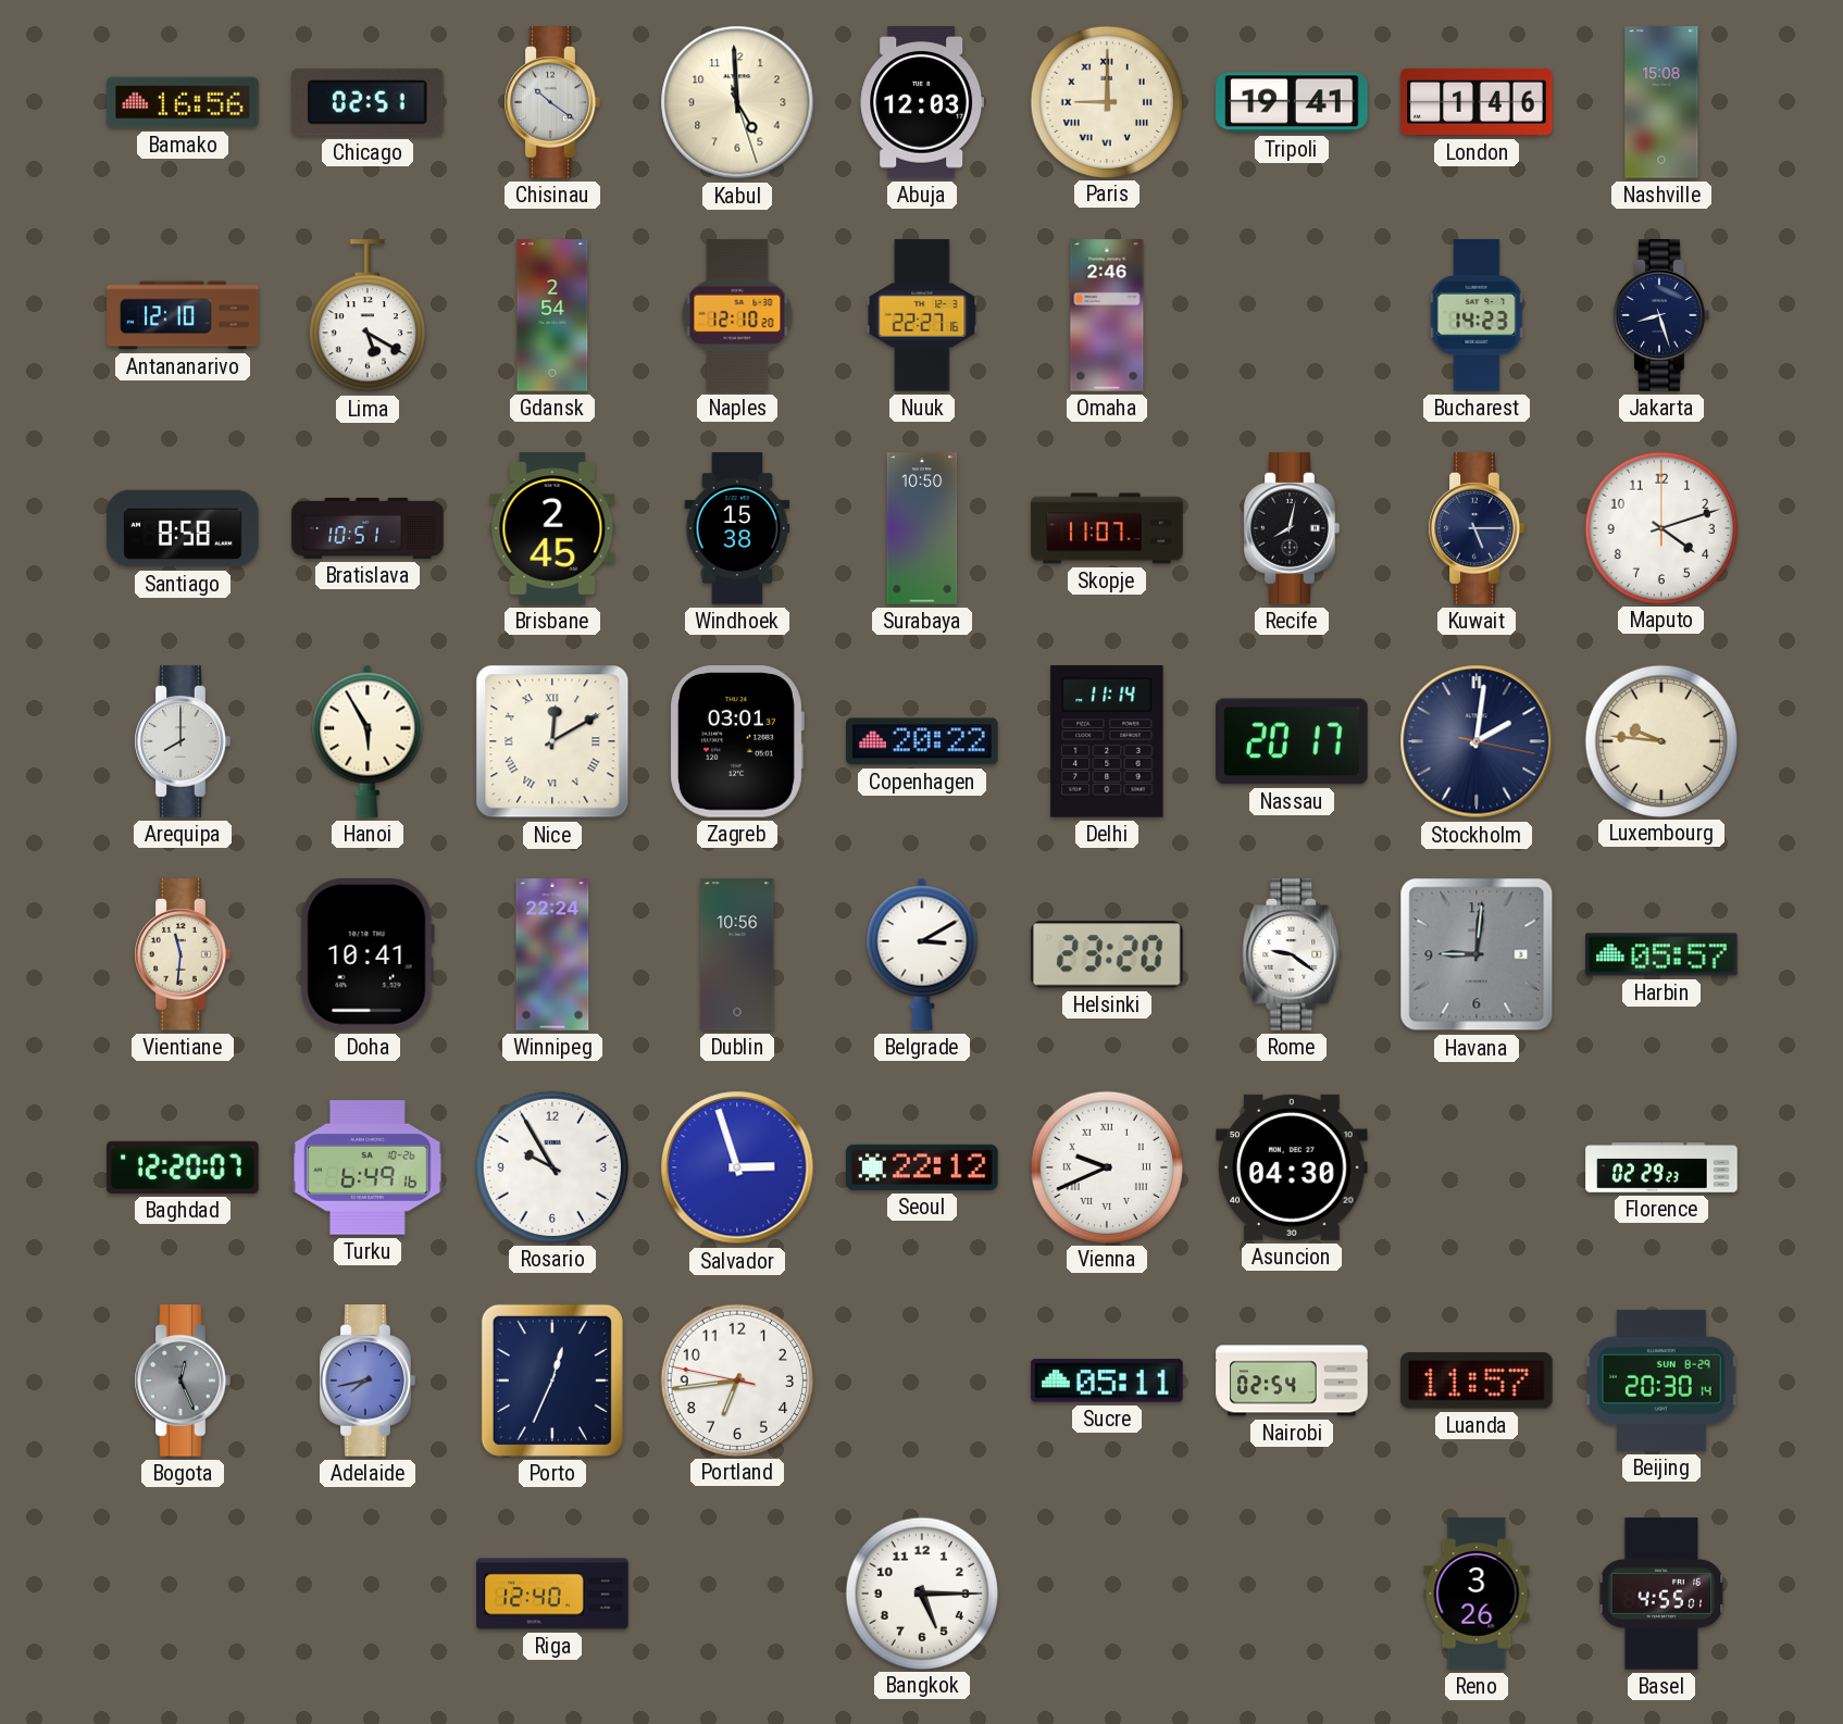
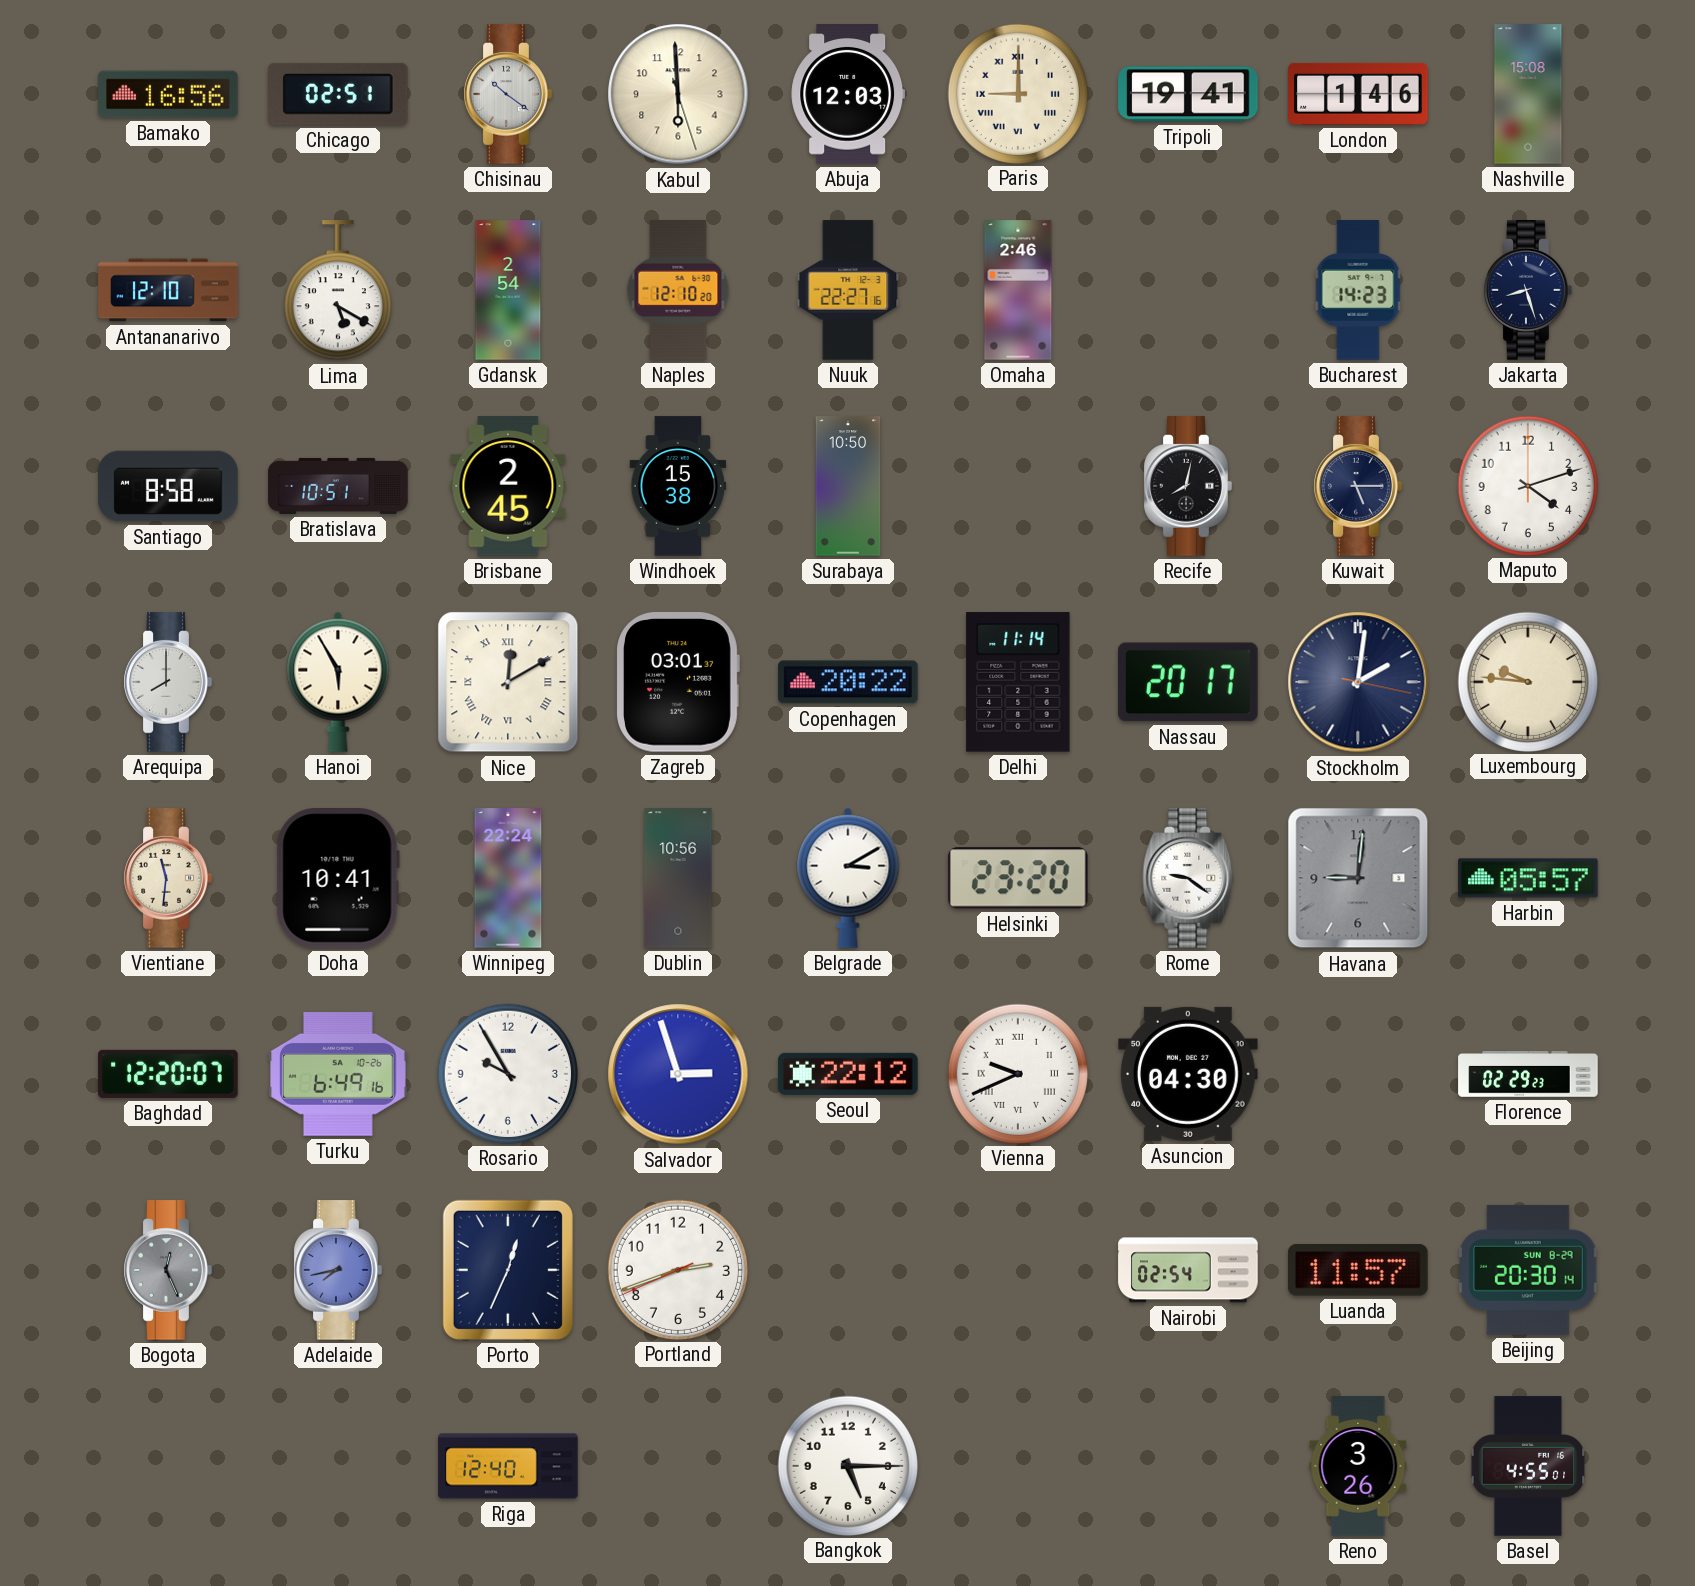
Kabul: 4:59 -> 5:59 (678, 94)
Skopje: 11:07 -> none (1107, 528)
Portland: 6:43 -> 2:41 (677, 1269)
Sucre: 05:11 -> none (1107, 1381)
